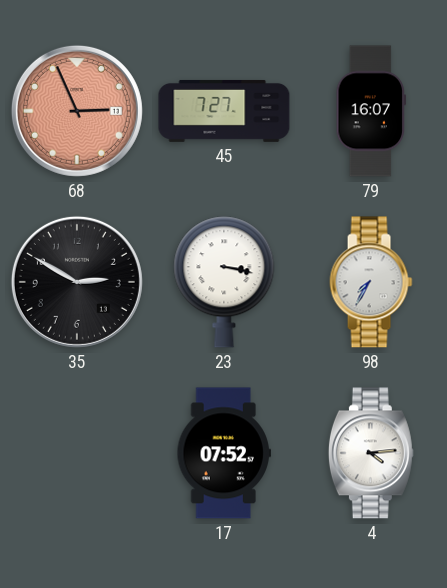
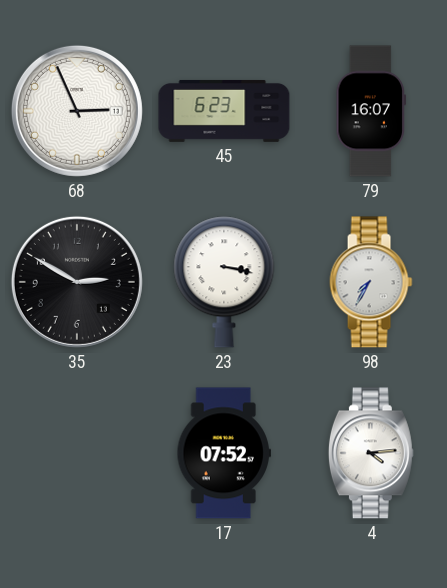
68 dial: salmon -> white (77, 111)
45: 7:27 -> 6:23 (224, 111)
